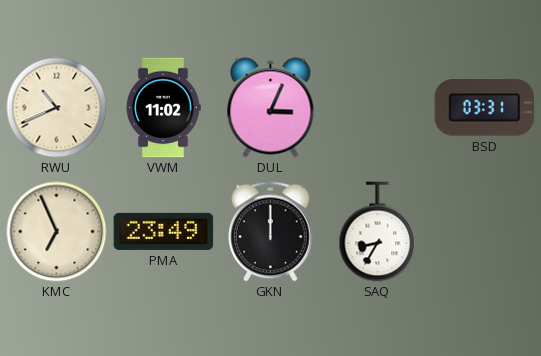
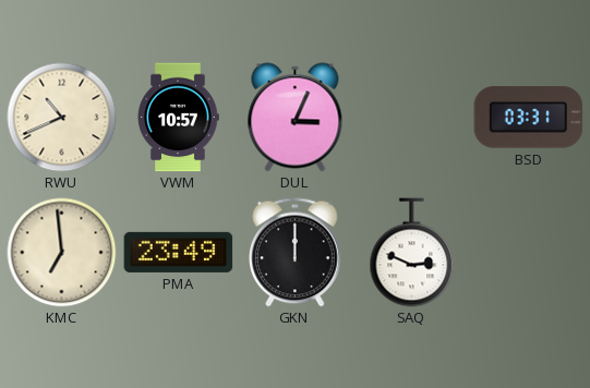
VWM: 11:02 -> 10:57 (178, 118)
KMC: 6:56 -> 6:59 (62, 253)
SAQ: 8:35 -> 2:49 (412, 253)
